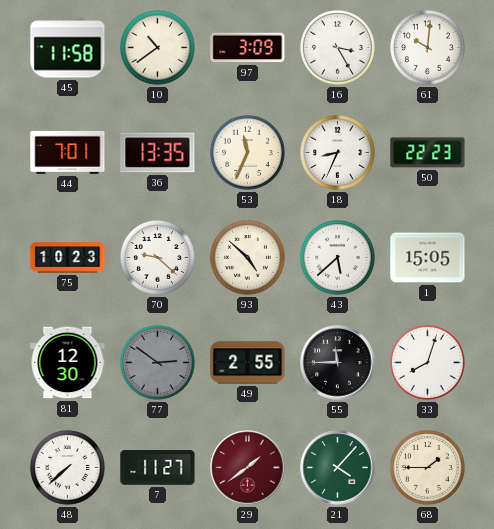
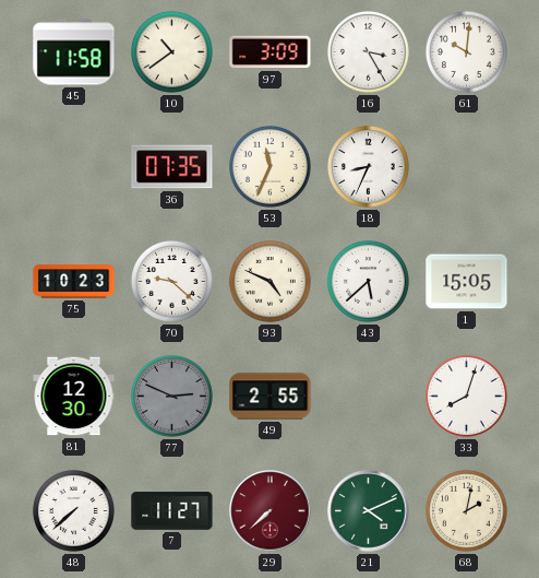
44: 7:01 -> none (68, 152)
36: 13:35 -> 07:35 (172, 167)
50: 22:23 -> none (428, 153)
93: 4:52 -> 4:49 (269, 281)
77: 2:51 -> 2:49 (171, 396)
55: 11:45 -> none (338, 363)
29: 1:39 -> 7:38 (271, 511)
21: 4:07 -> 4:11 (369, 511)
68: 1:45 -> 2:02 (466, 510)
